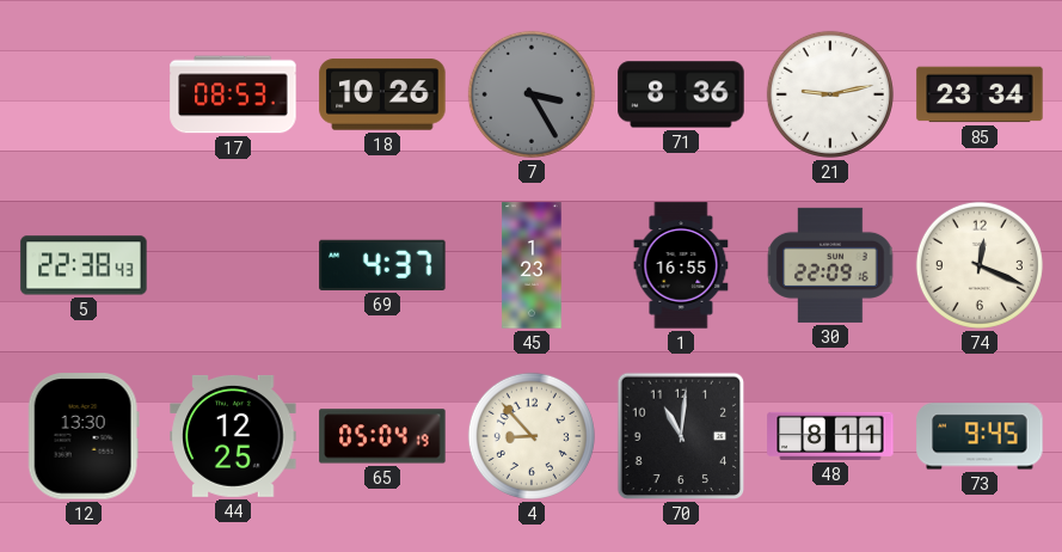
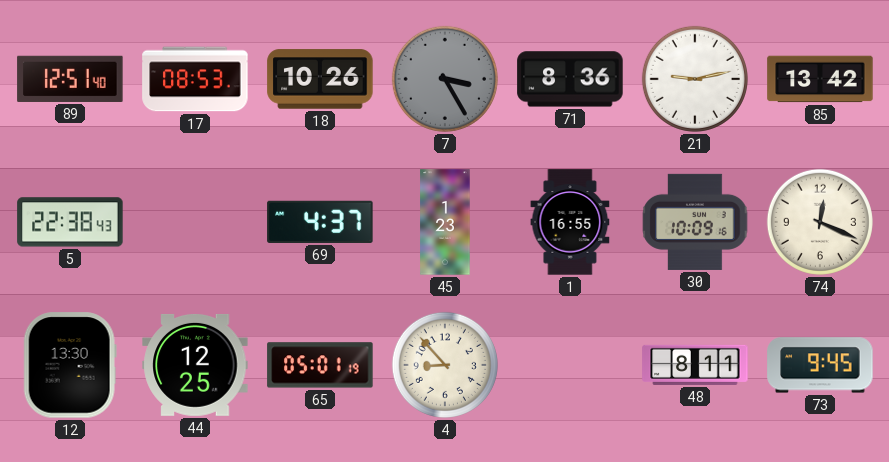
89: none -> 12:51 (70, 79)
85: 23:34 -> 13:42 (820, 79)
30: 22:09 -> 10:09 (695, 222)
65: 05:04 -> 05:01 (320, 365)
70: 11:01 -> none (681, 436)
